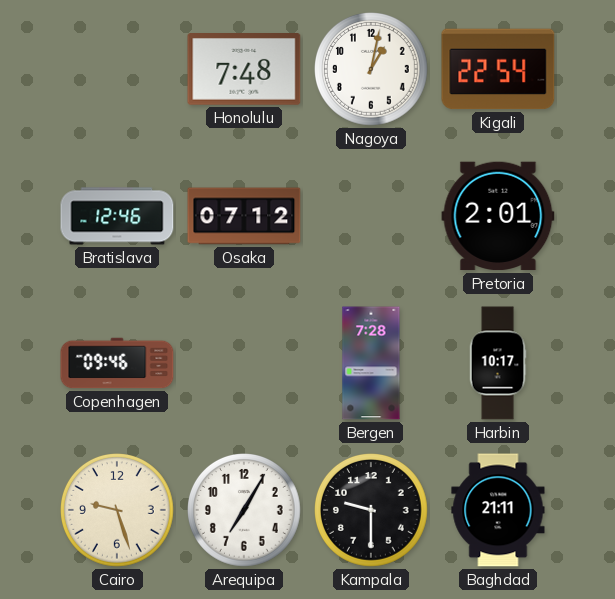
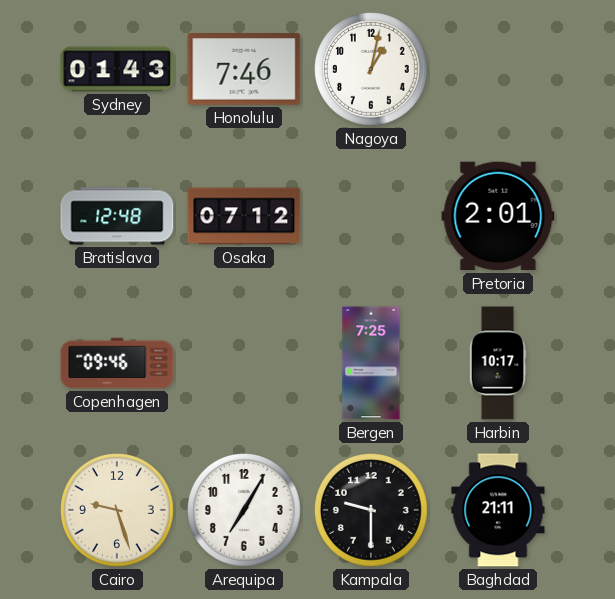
Sydney: none -> 01:43 (117, 69)
Honolulu: 7:48 -> 7:46 (244, 70)
Kigali: 22:54 -> none (498, 69)
Bratislava: 12:46 -> 12:48 (117, 216)
Bergen: 7:28 -> 7:25 (371, 363)
